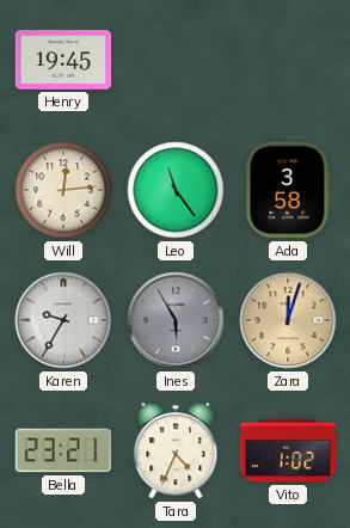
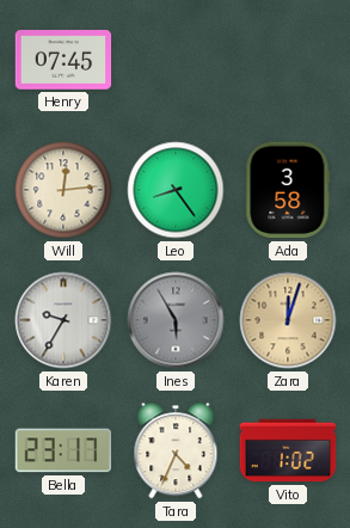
Henry: 19:45 -> 07:45 (63, 60)
Leo: 11:24 -> 8:24 (176, 190)
Bella: 23:21 -> 23:17 (63, 450)
